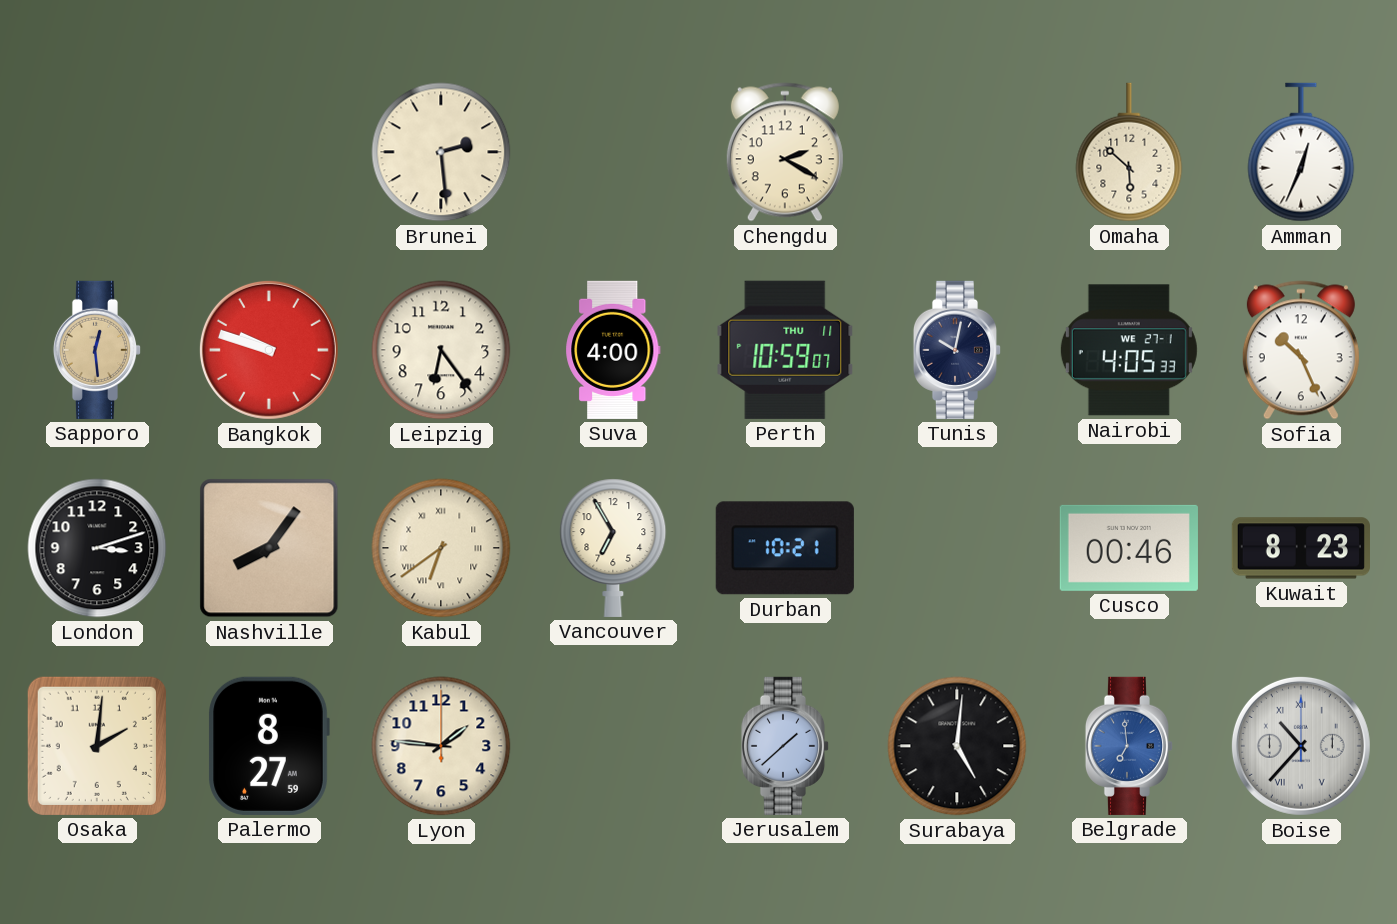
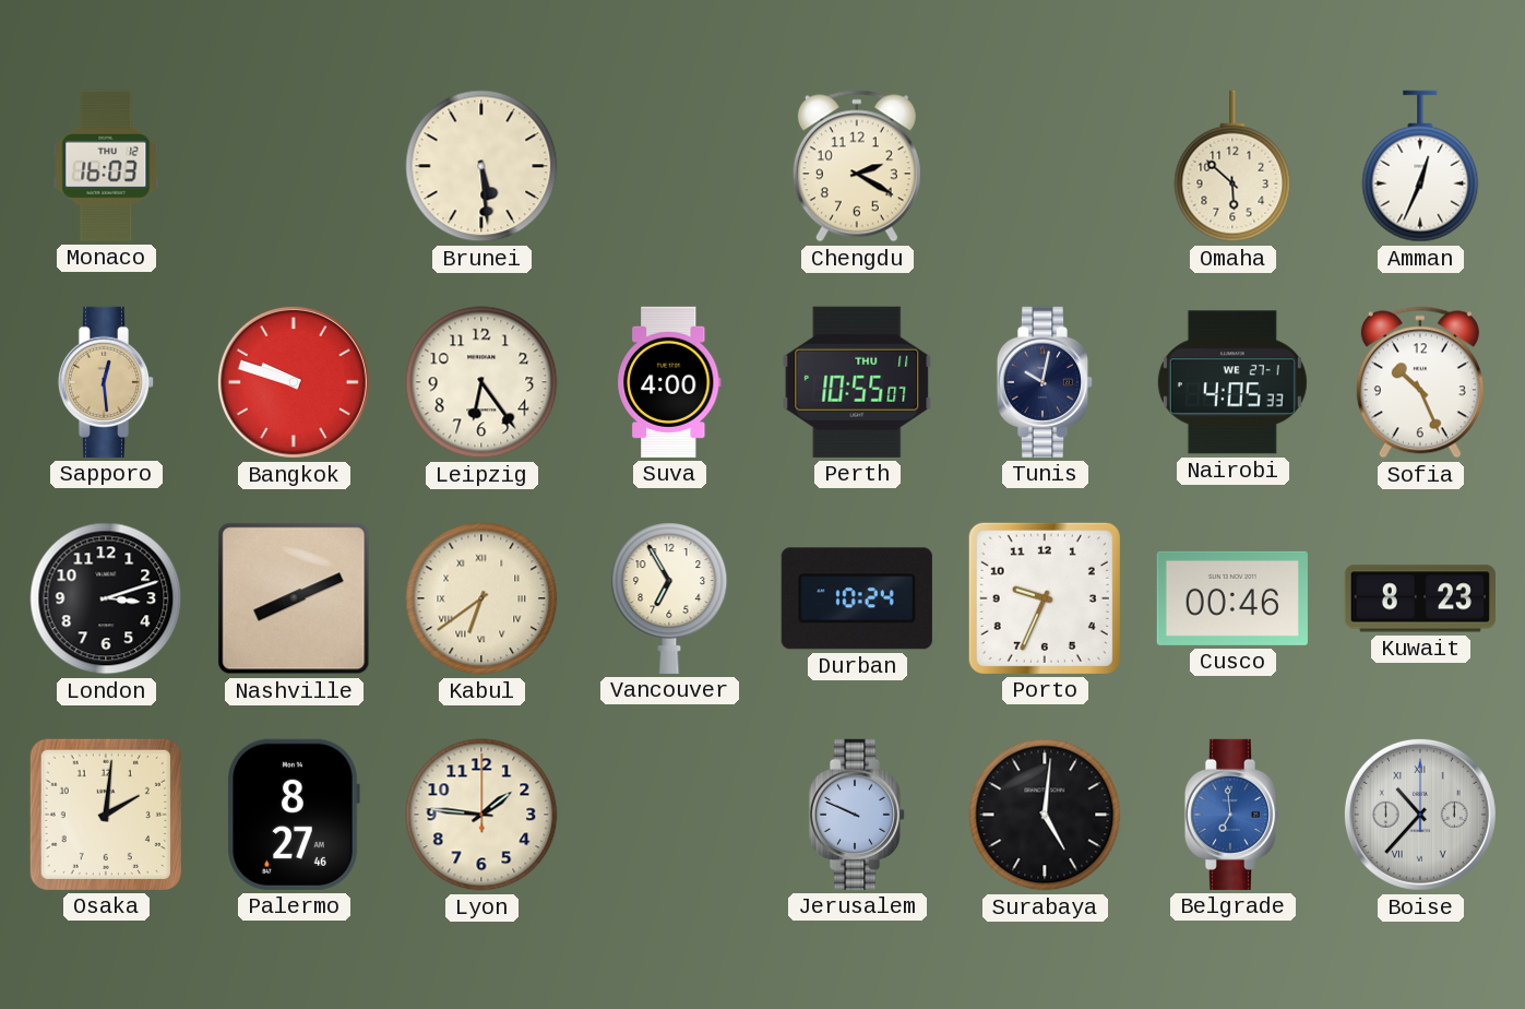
Monaco: none -> 16:03 (106, 166)
Brunei: 2:29 -> 5:29 (481, 166)
Perth: 10:59 -> 10:55 (857, 382)
Nashville: 8:06 -> 8:11 (294, 598)
Durban: 10:21 -> 10:24 (857, 598)
Porto: none -> 9:34 (1045, 598)
Palermo: 8:27:59 -> 8:27:46 (294, 815)
Jerusalem: 1:38 -> 9:49 (857, 815)
